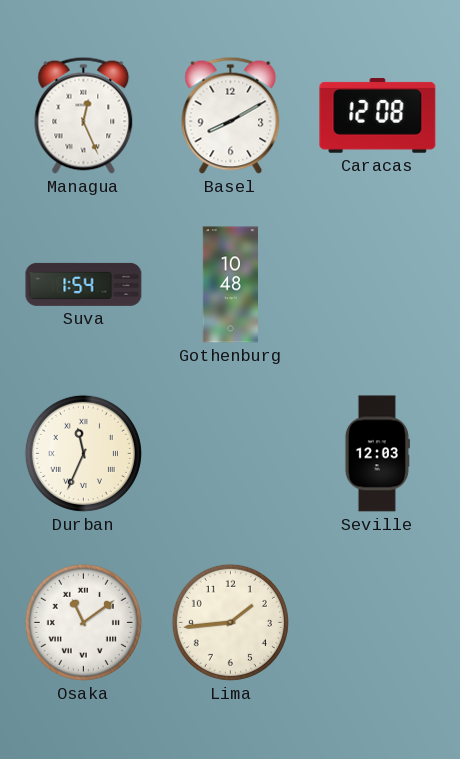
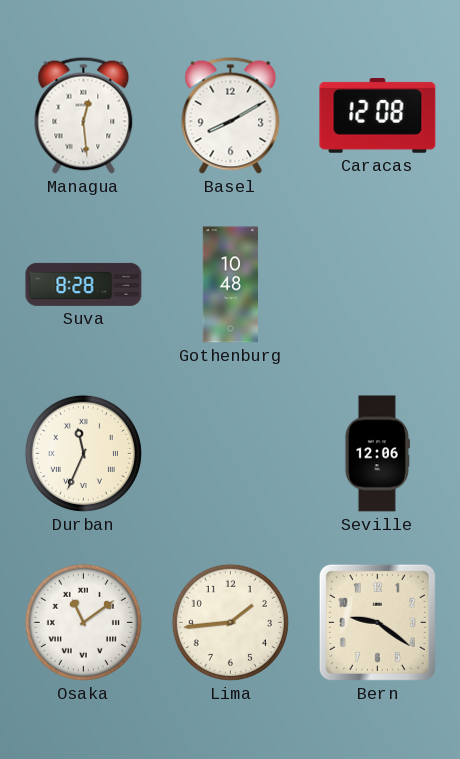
Managua: 12:26 -> 12:29 (84, 115)
Suva: 1:54 -> 8:28 (84, 284)
Seville: 12:03 -> 12:06 (377, 454)
Bern: none -> 9:21 (377, 622)
